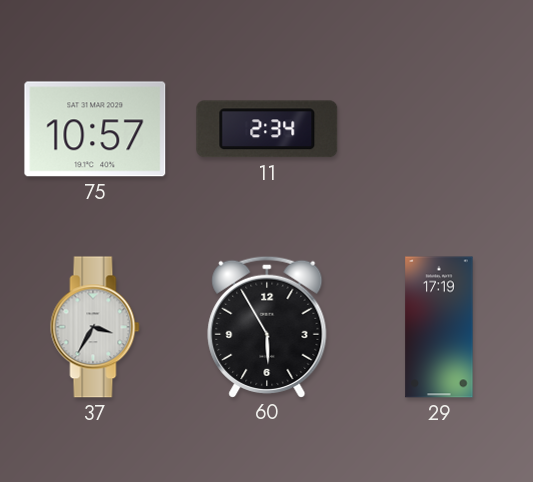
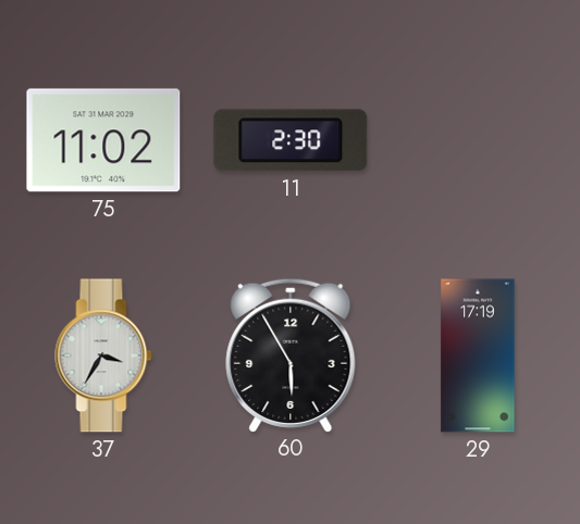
75: 10:57 -> 11:02 (103, 140)
11: 2:34 -> 2:30 (291, 140)
